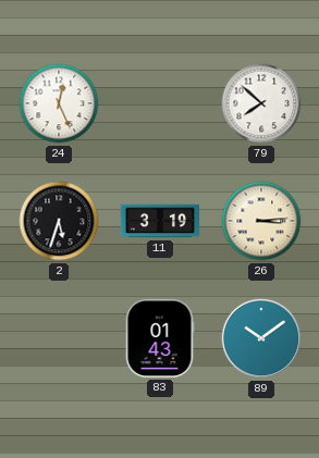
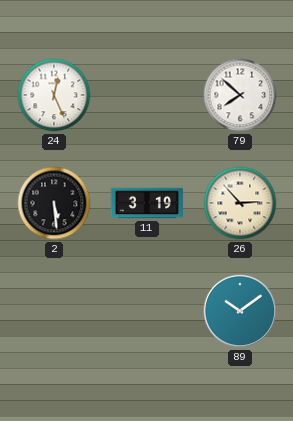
2: 5:33 -> 5:29 (54, 203)
26: 3:14 -> 2:53 (240, 203)
83: 01:43 -> none (160, 338)
